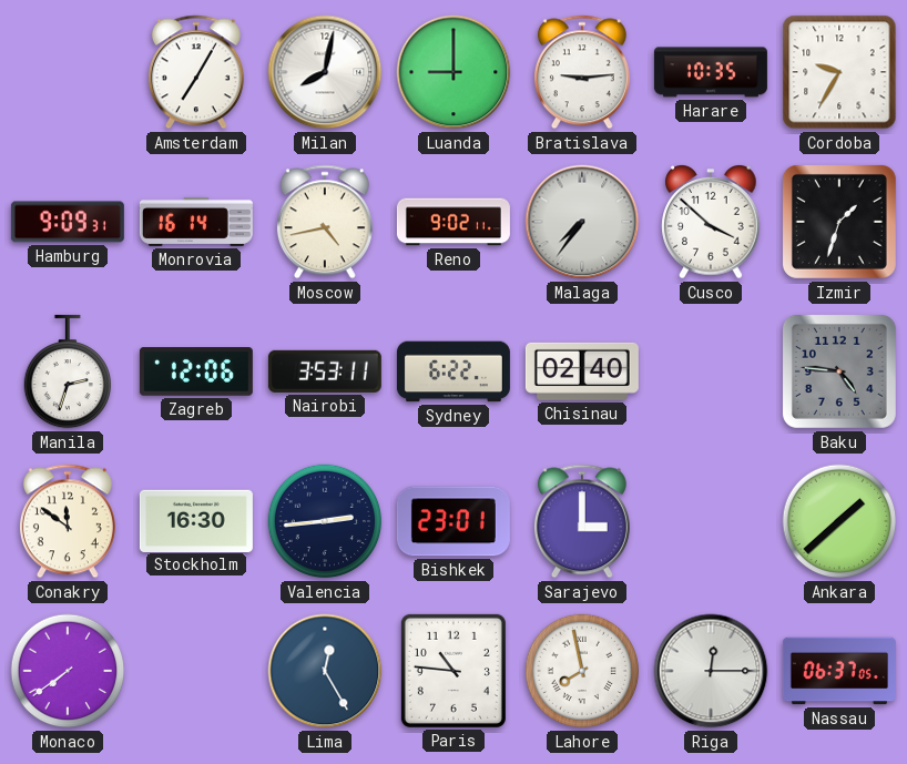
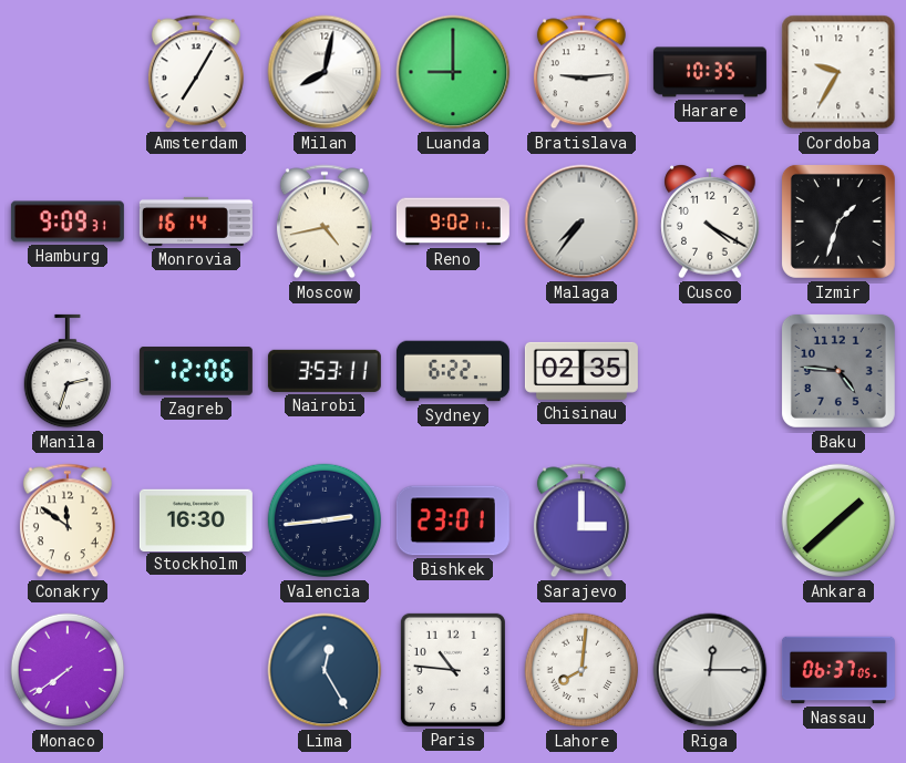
Cusco: 3:52 -> 4:20 (710, 223)
Chisinau: 02:40 -> 02:35 (581, 371)
Lahore: 7:58 -> 8:01 (581, 670)
